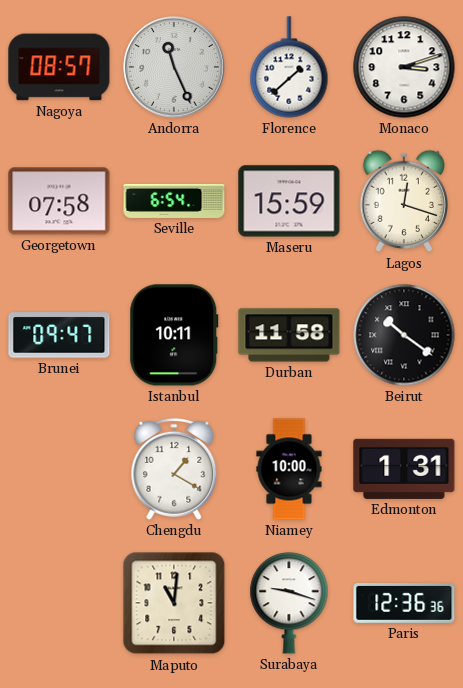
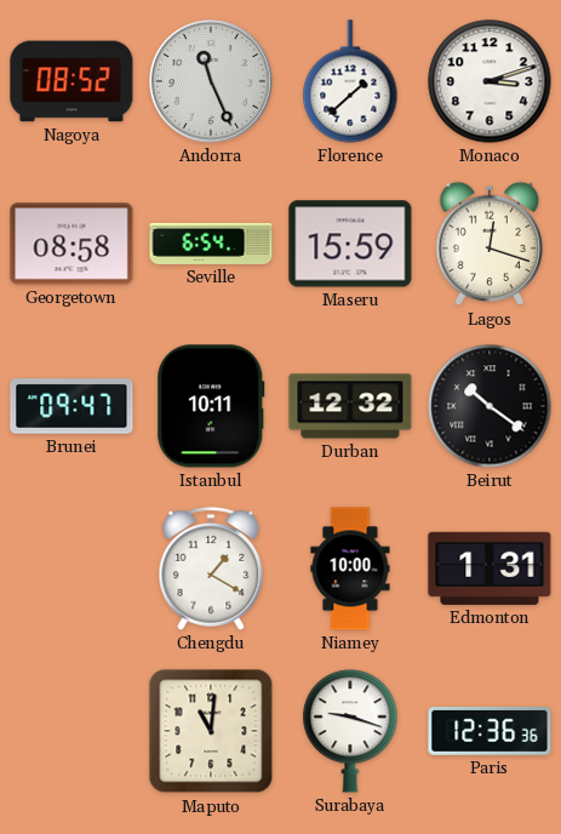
Nagoya: 08:57 -> 08:52 (71, 81)
Georgetown: 07:58 -> 08:58 (71, 244)
Durban: 11:58 -> 12:32 (350, 406)
